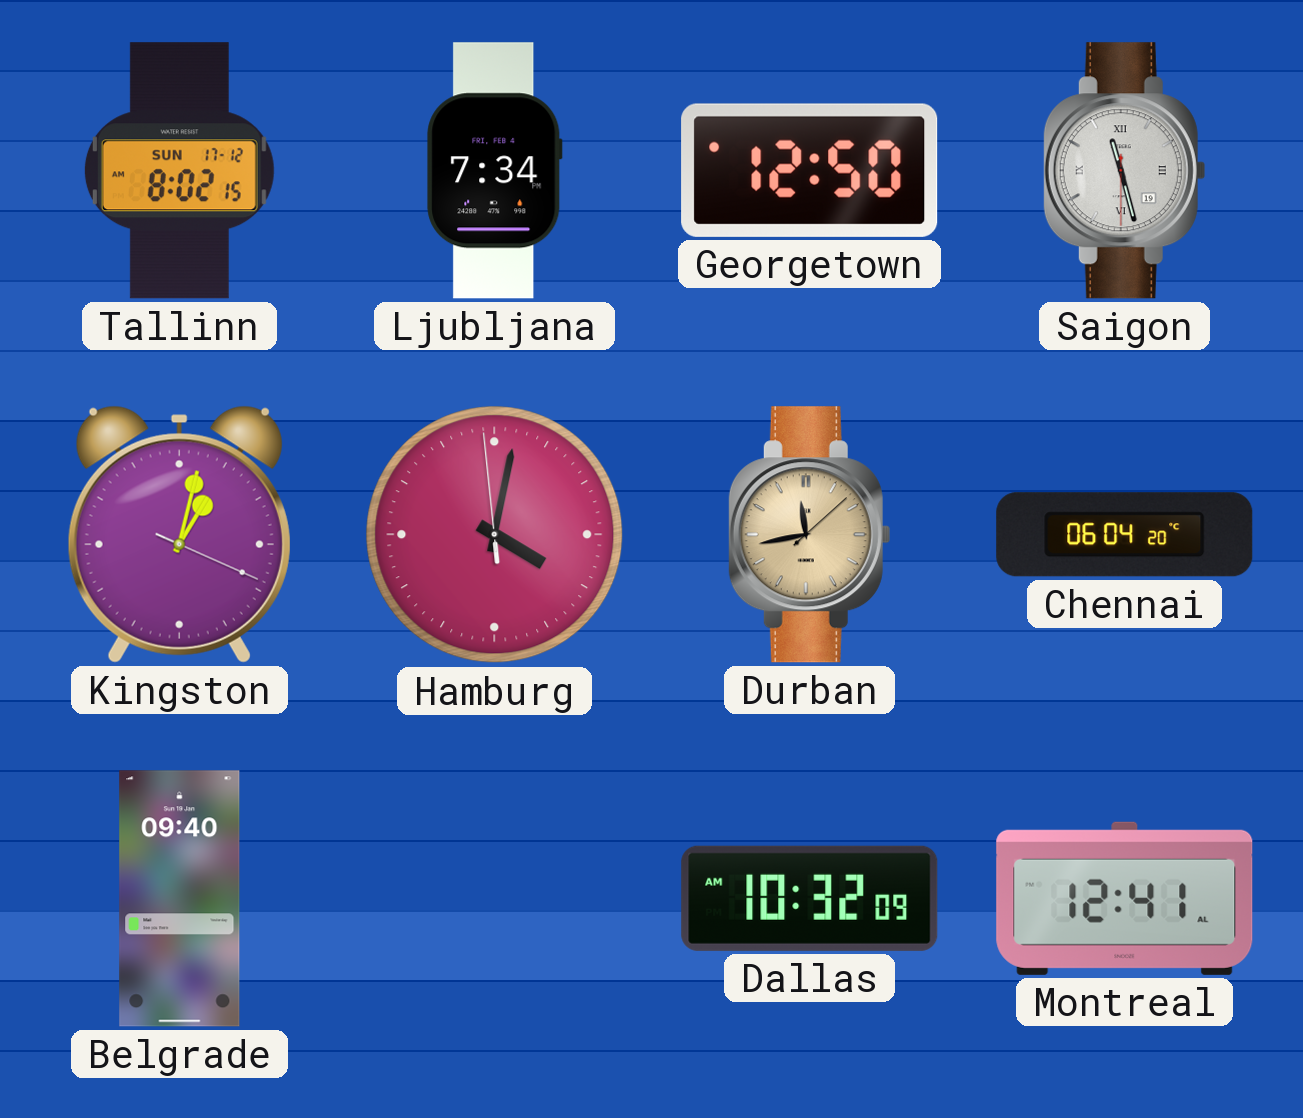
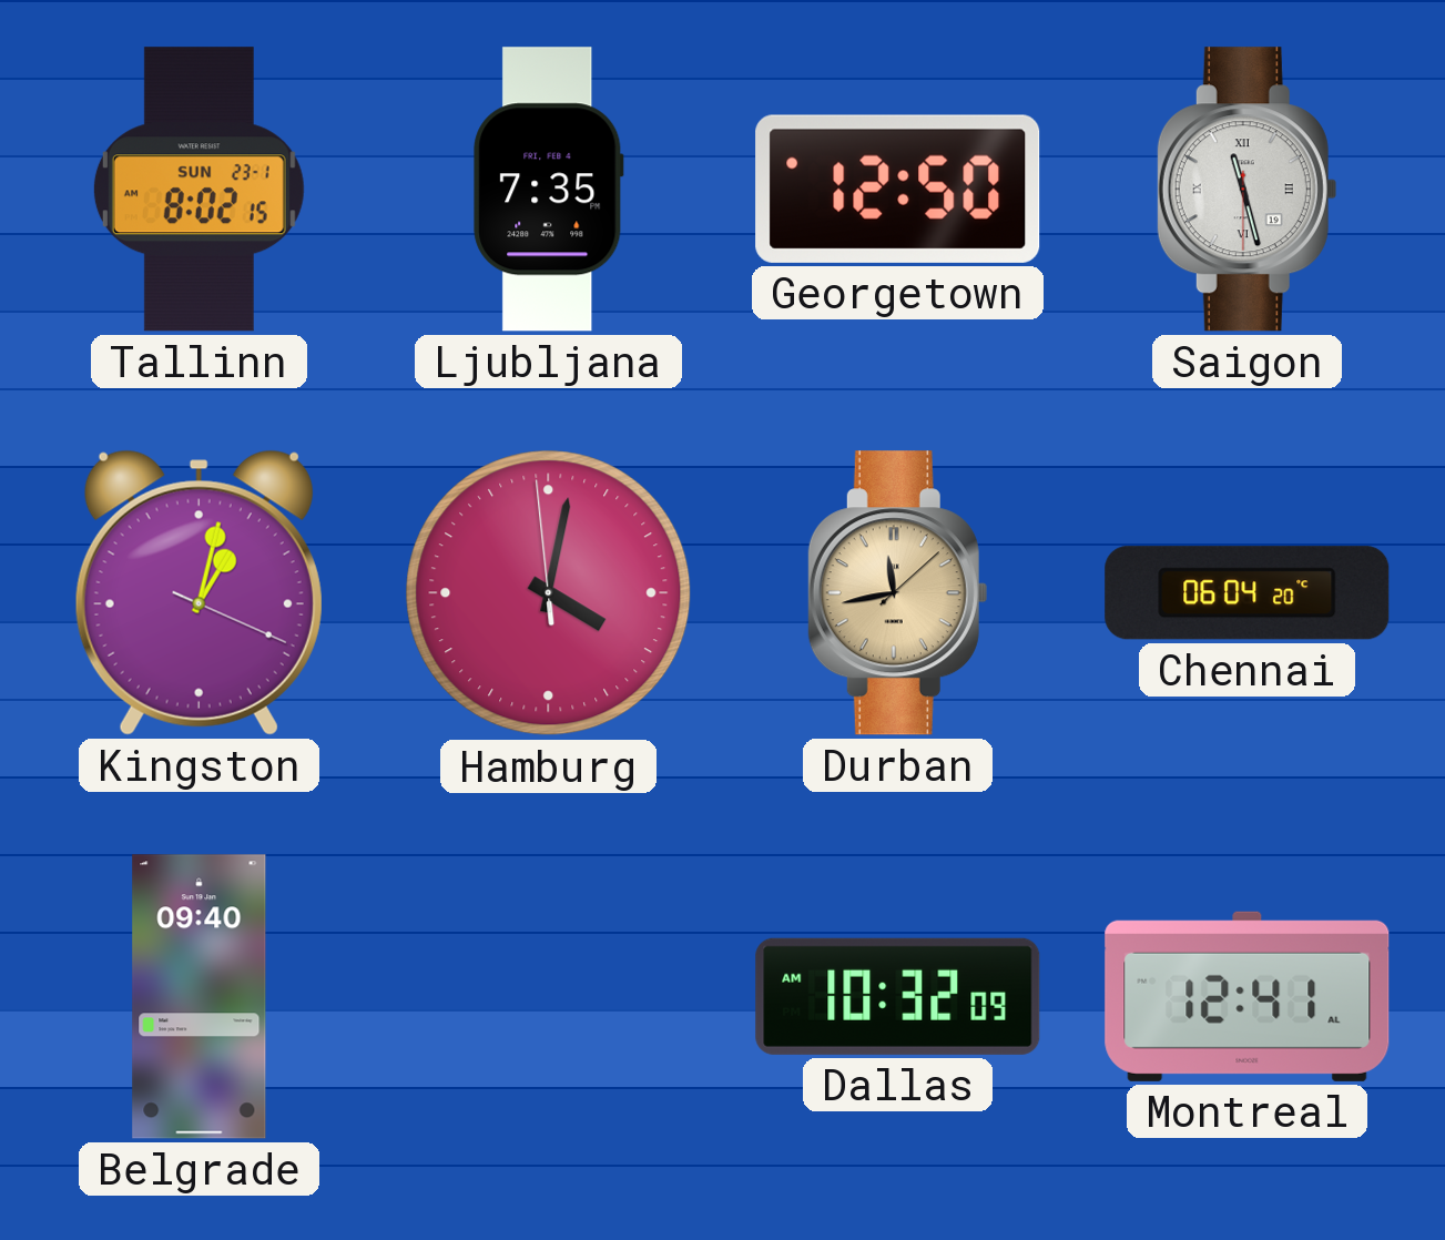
Tallinn date: SUN 17-12 -> SUN 23-1 (199, 190)
Ljubljana: 7:34 -> 7:35 (549, 190)
